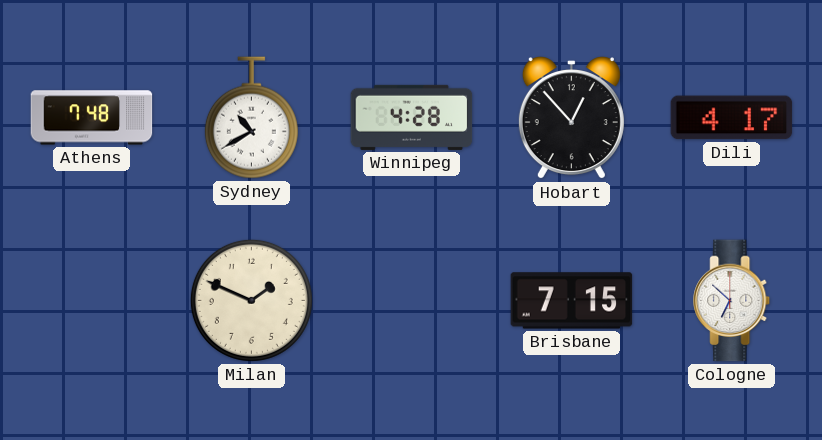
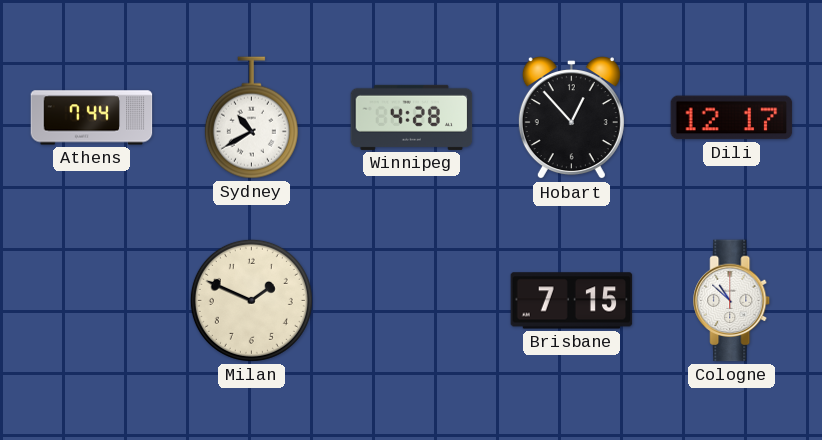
Athens: 7:48 -> 7:44 (92, 118)
Dili: 4:17 -> 12:17 (732, 118)
Cologne: 6:52 -> 10:52 (732, 301)
